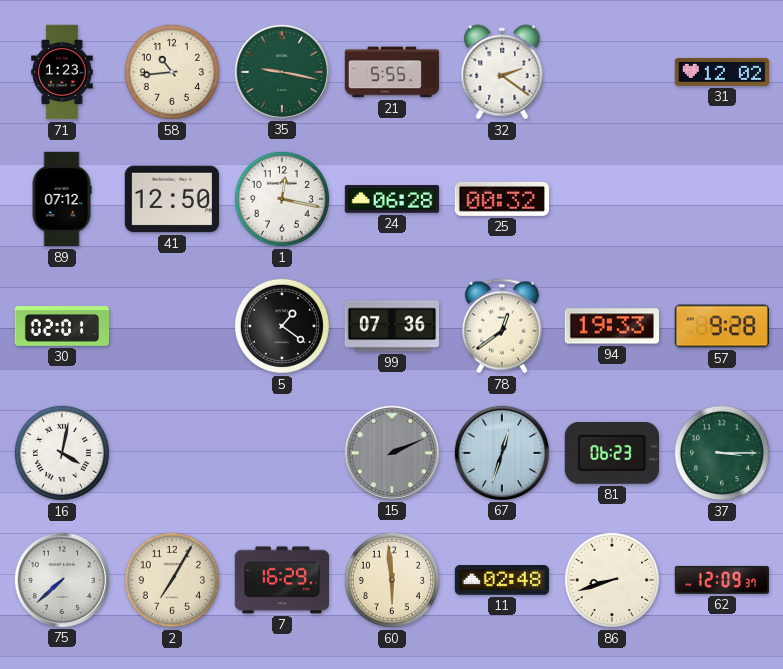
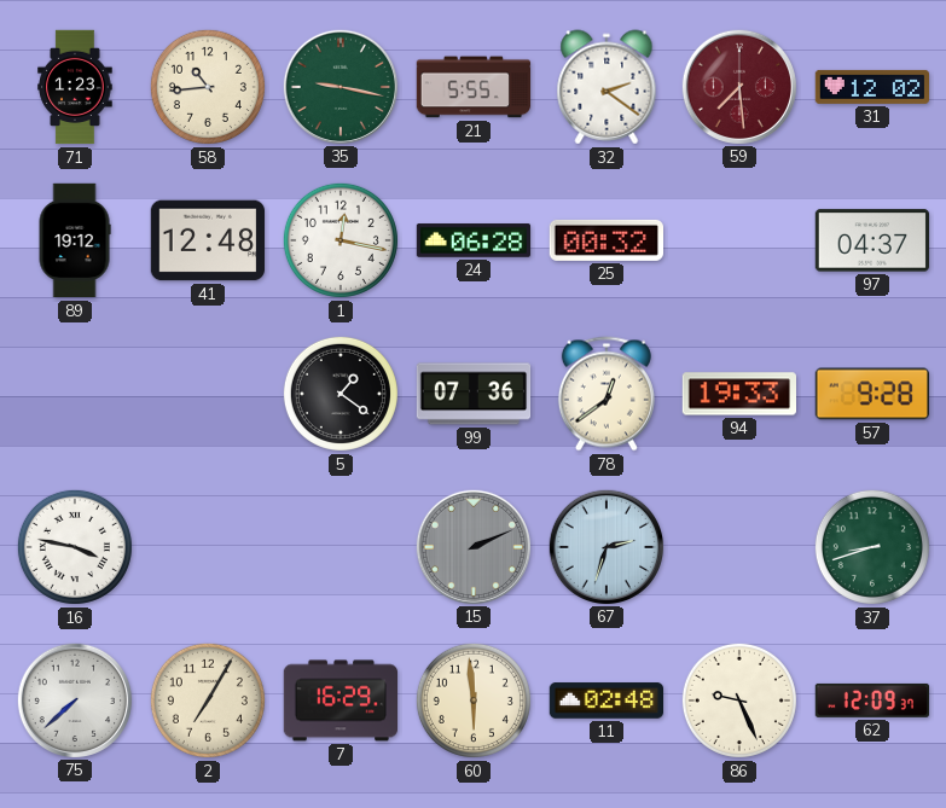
59: none -> 7:29 (738, 86)
89: 07:12 -> 19:12 (75, 240)
41: 12:50 -> 12:48 (207, 240)
97: none -> 04:37 (871, 240)
30: 02:01 -> none (61, 327)
16: 4:02 -> 3:47 (75, 547)
67: 12:33 -> 2:33 (605, 546)
81: 06:23 -> none (612, 453)
37: 3:15 -> 8:42 (872, 547)
86: 8:42 -> 9:26 (739, 701)
